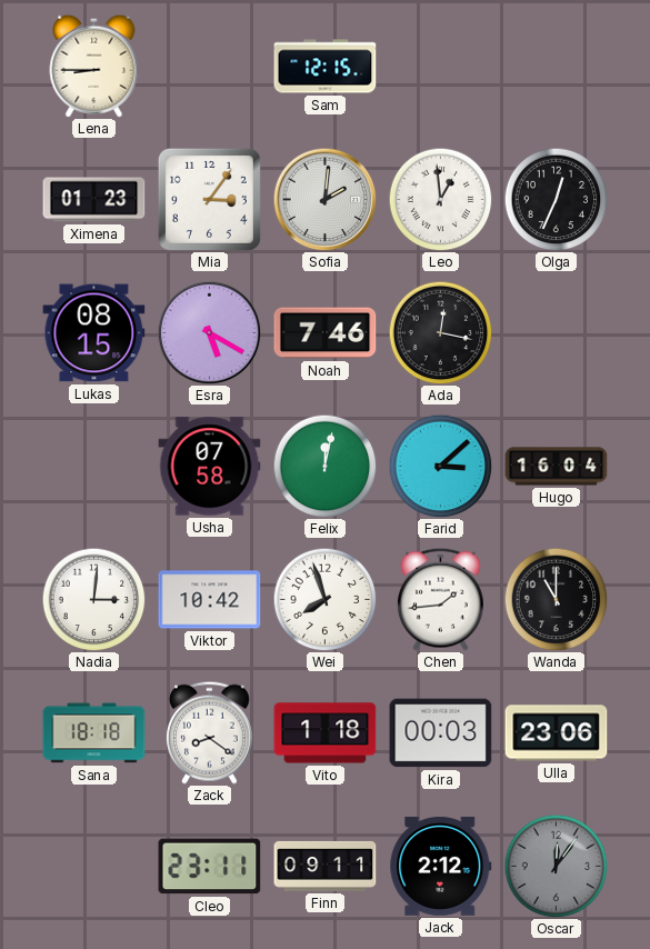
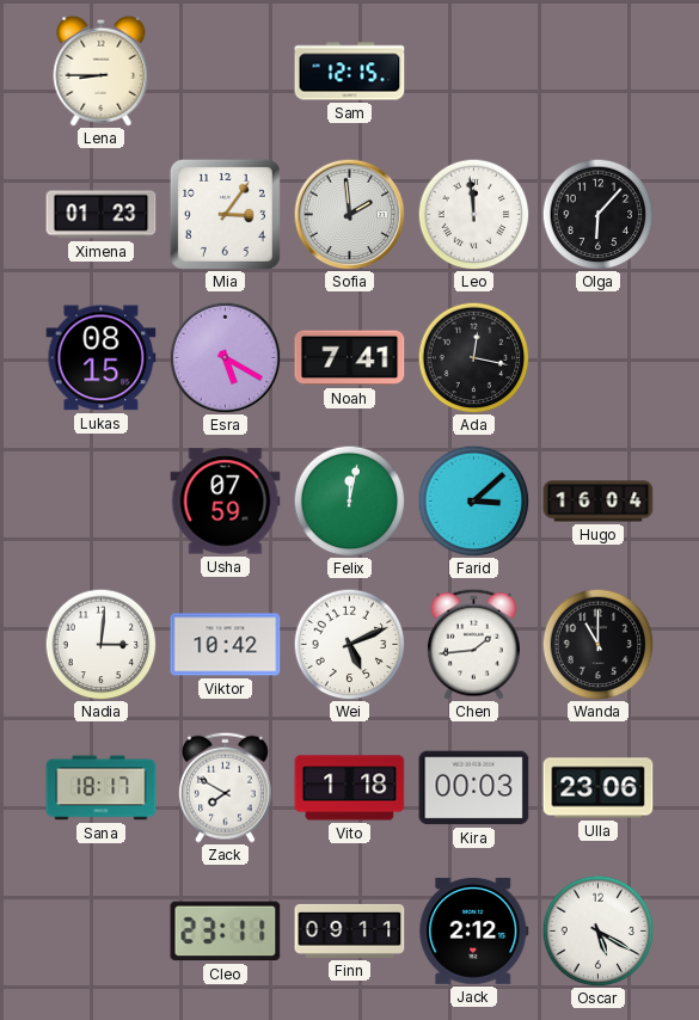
Sofia: 2:01 -> 1:59 (349, 214)
Leo: 12:59 -> 11:59 (473, 214)
Olga: 12:34 -> 6:07 (597, 214)
Noah: 7:46 -> 7:41 (350, 358)
Usha: 07:58 -> 07:59 (226, 502)
Wei: 7:57 -> 5:11 (349, 644)
Sana: 18:18 -> 18:17 (102, 788)
Zack: 8:21 -> 7:50 (225, 787)
Oscar: 12:06 -> 5:20 (597, 930)
Oscar dial: grey -> white (597, 930)
